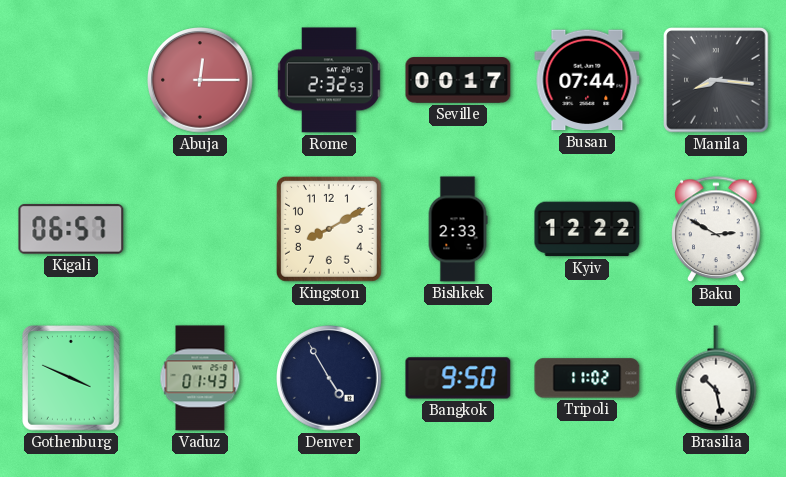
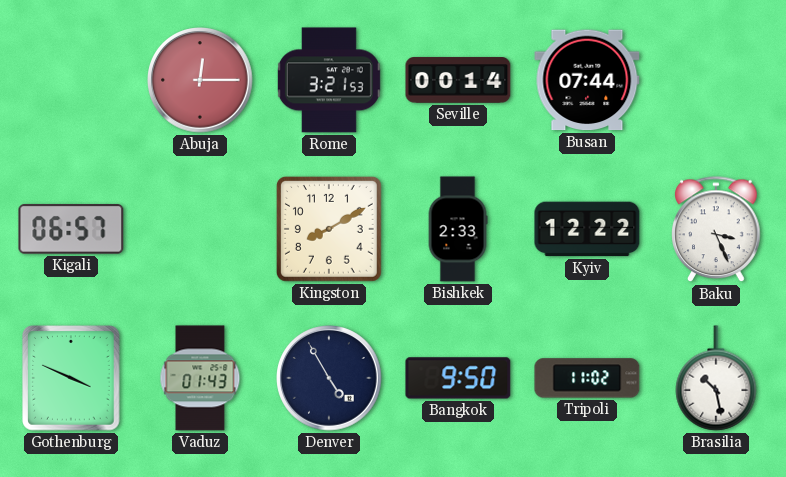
Rome: 2:32 -> 3:21 (329, 80)
Seville: 00:17 -> 00:14 (458, 80)
Manila: 8:16 -> none (716, 80)
Baku: 2:50 -> 3:26 (716, 230)
